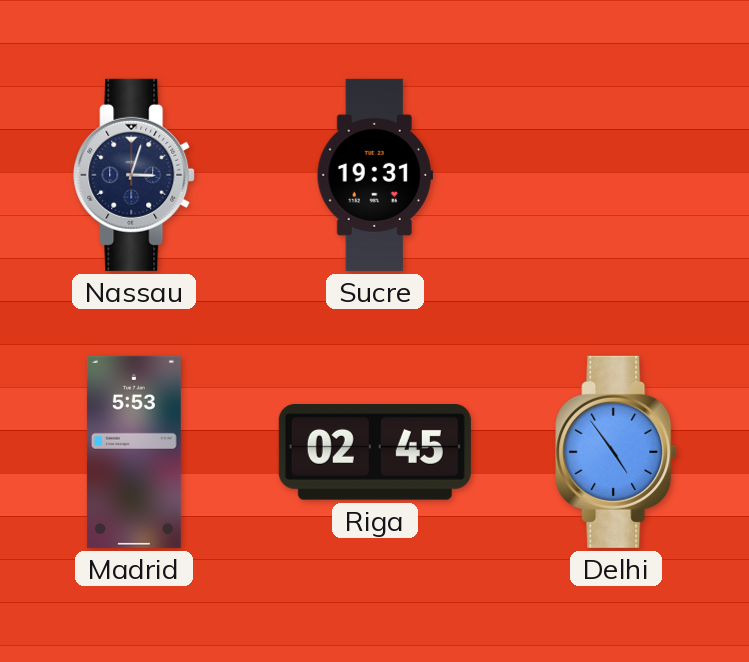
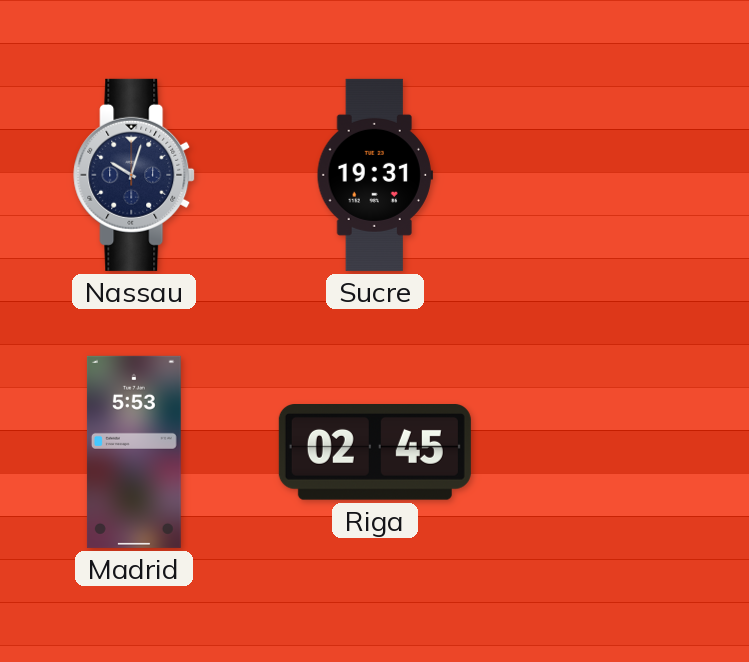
Nassau: 3:03 -> 10:03 (134, 175)
Delhi: 4:54 -> none (616, 452)
